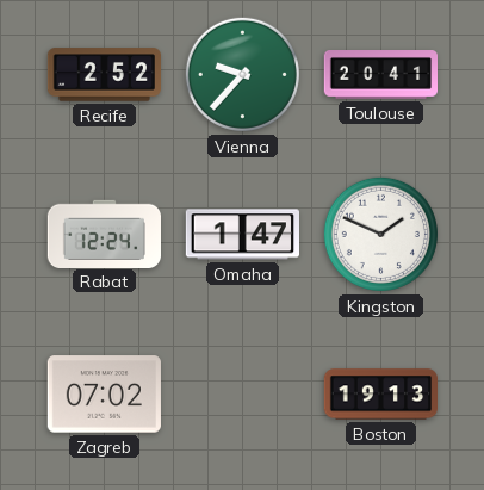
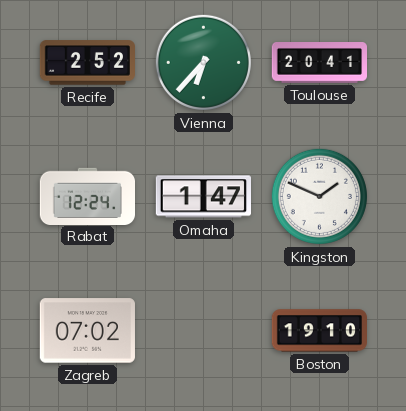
Vienna: 9:37 -> 6:37 (203, 62)
Boston: 19:13 -> 19:10 (319, 331)
